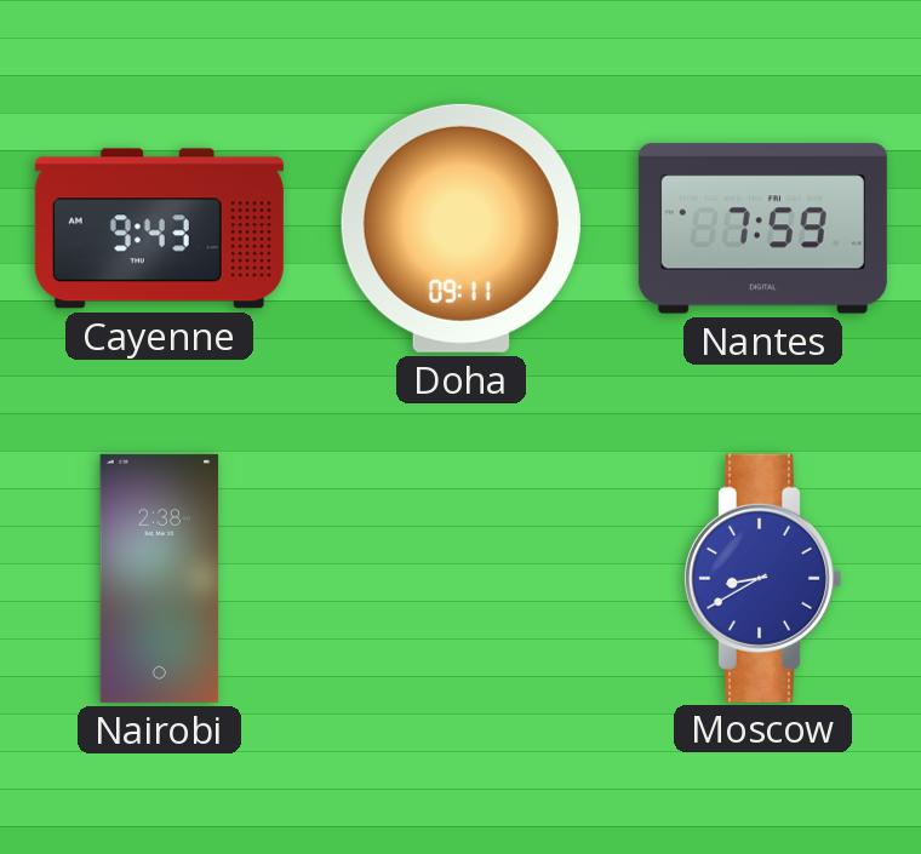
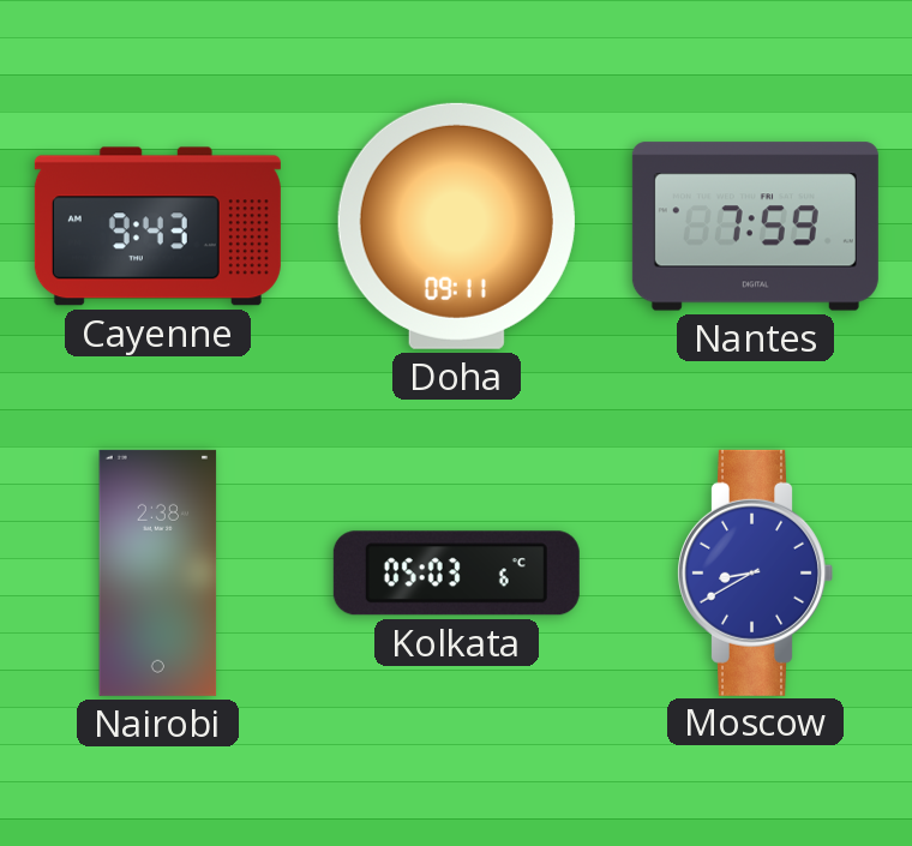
Kolkata: none -> 05:03 (456, 574)
